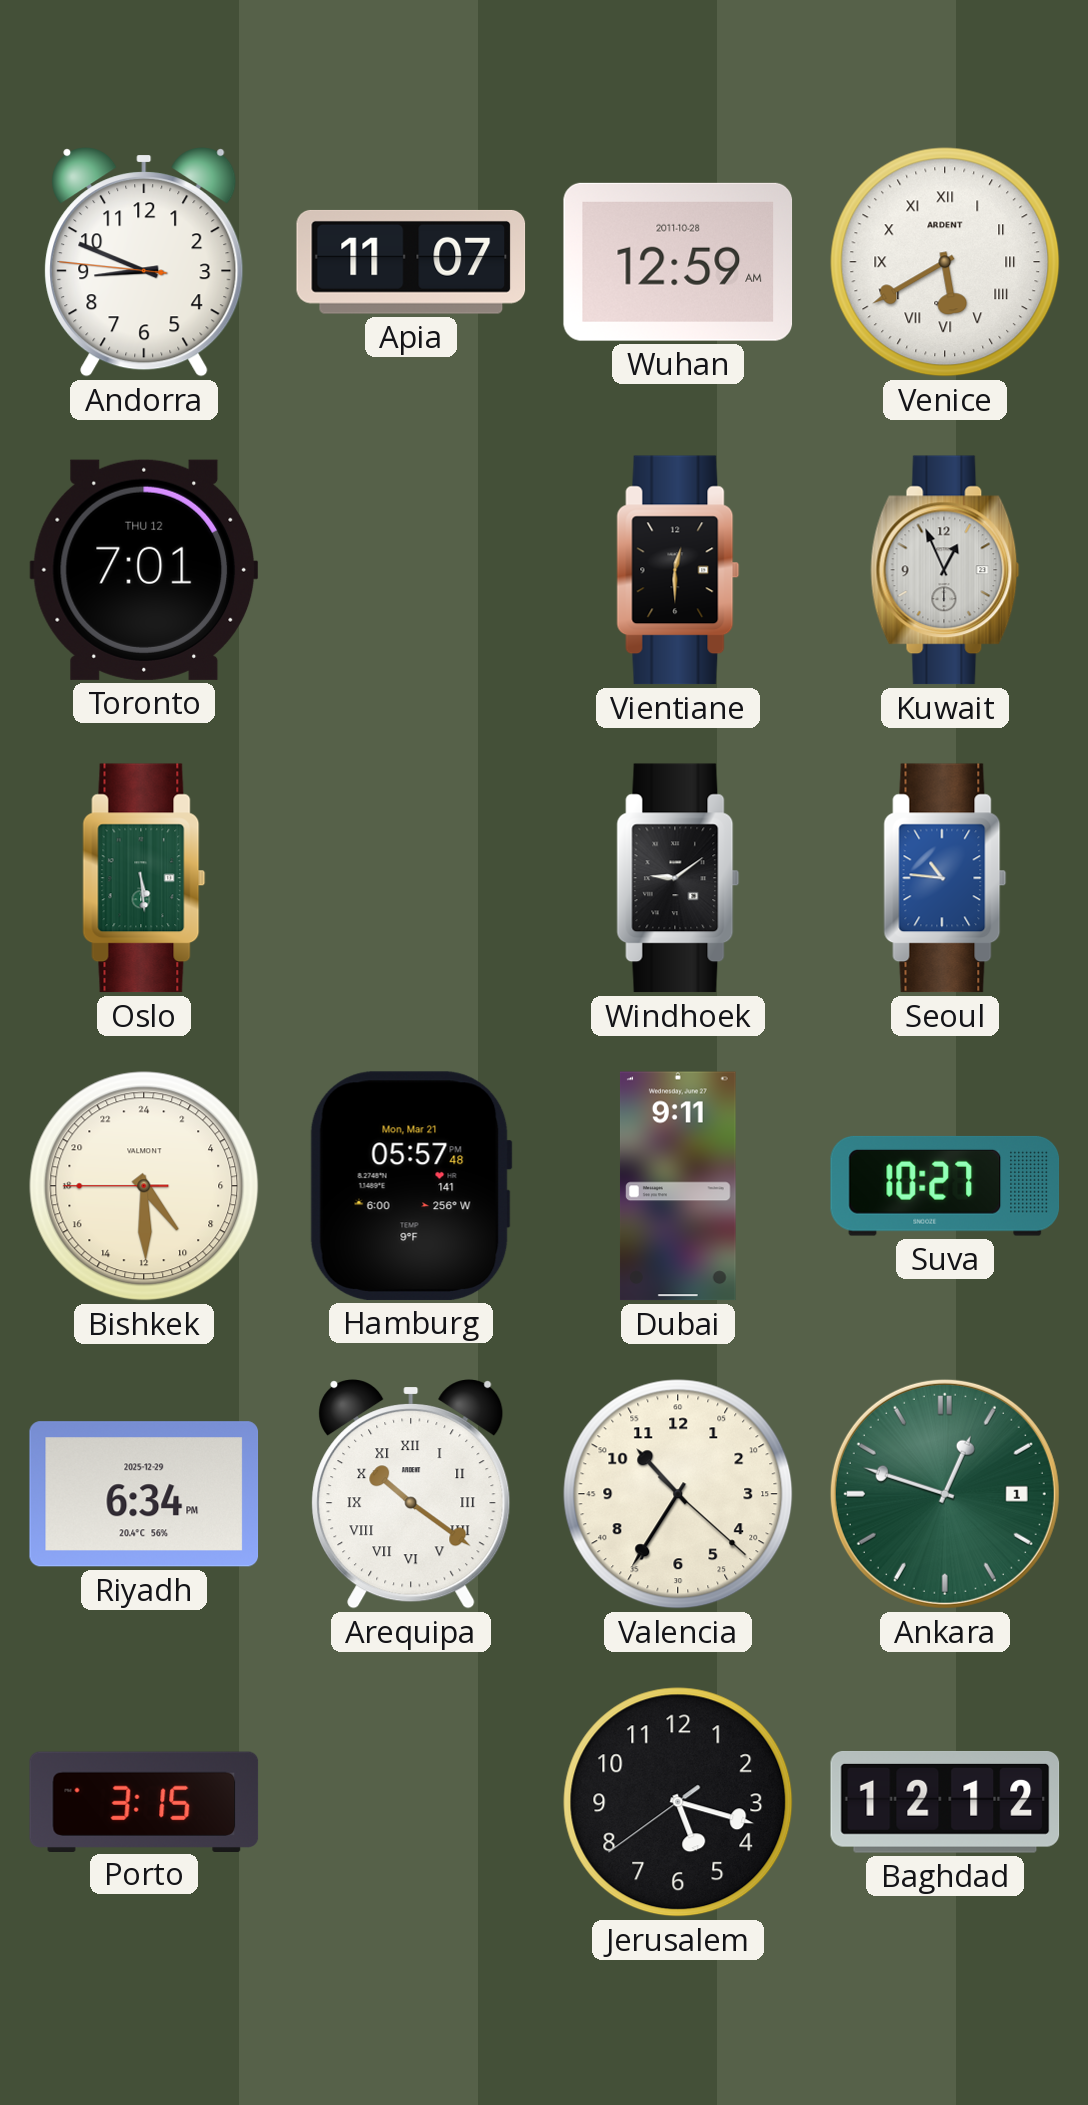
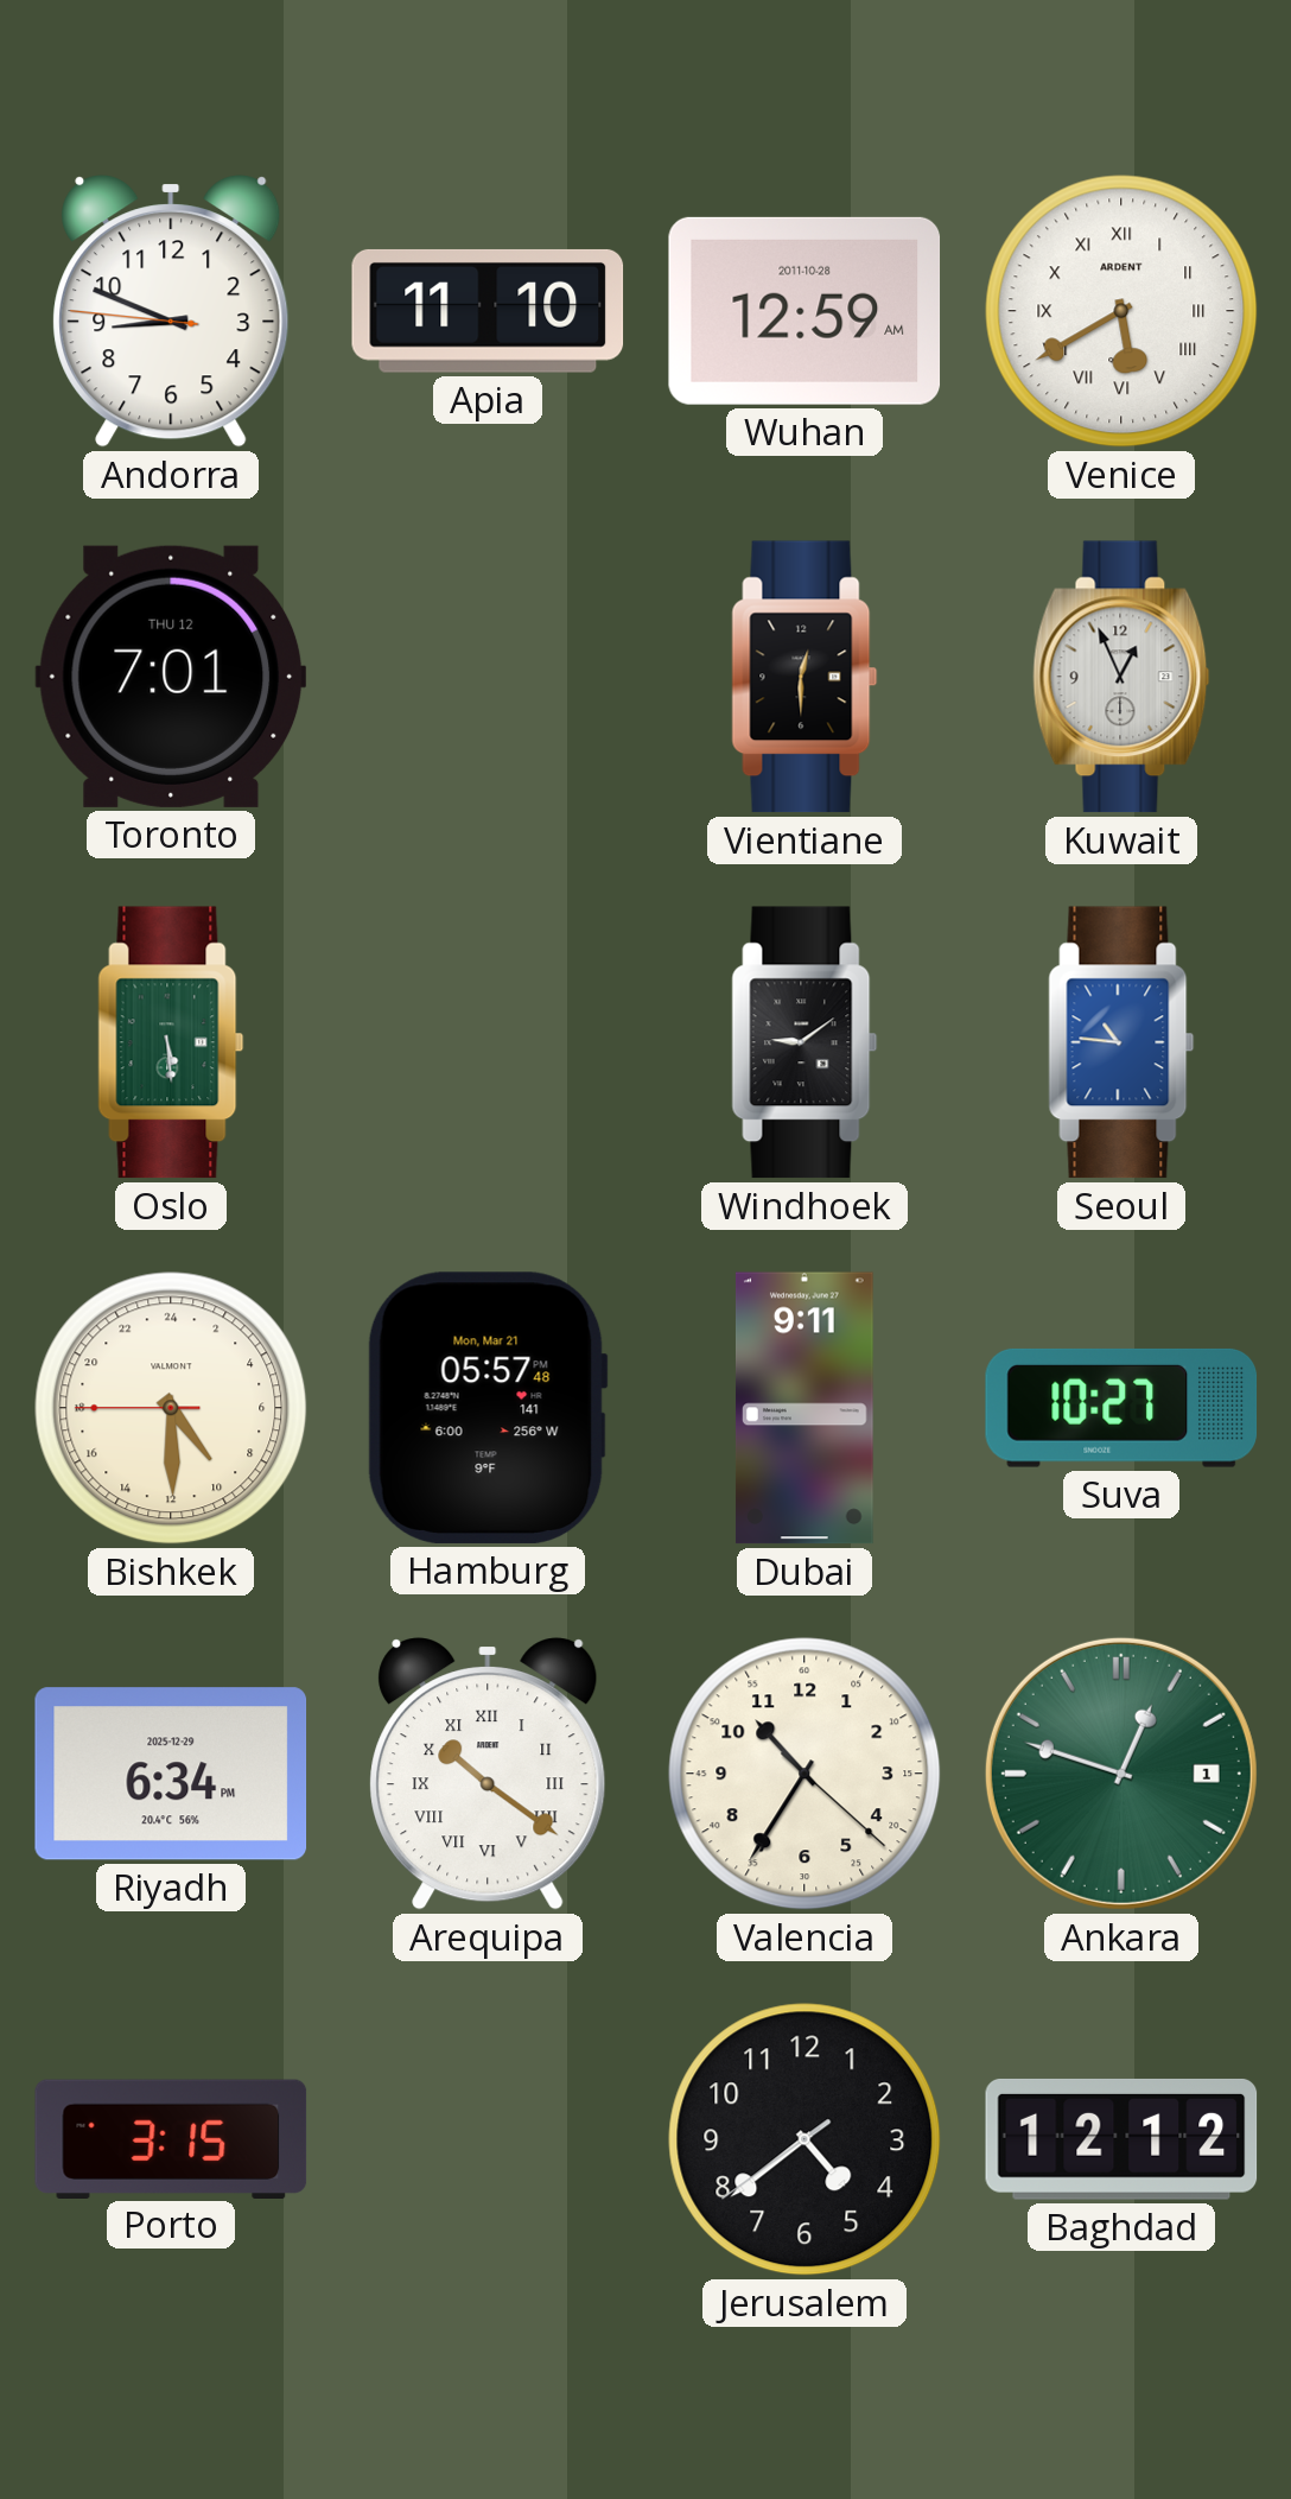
Apia: 11:07 -> 11:10 (488, 311)
Jerusalem: 5:17 -> 4:38 (805, 2139)
